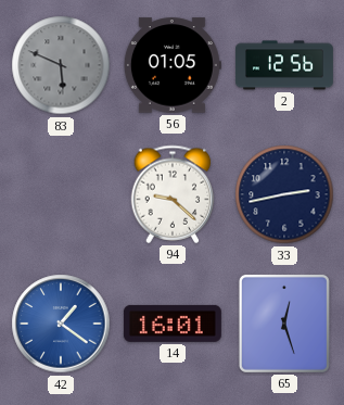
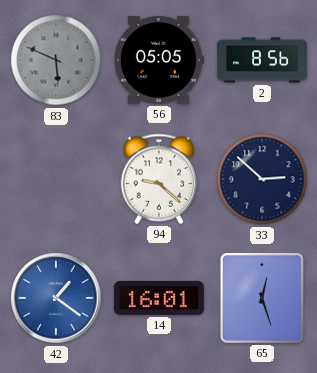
56: 01:05 -> 05:05 (159, 60)
2: 12:56 -> 8:56 (262, 60)
33: 2:43 -> 2:52 (262, 179)
